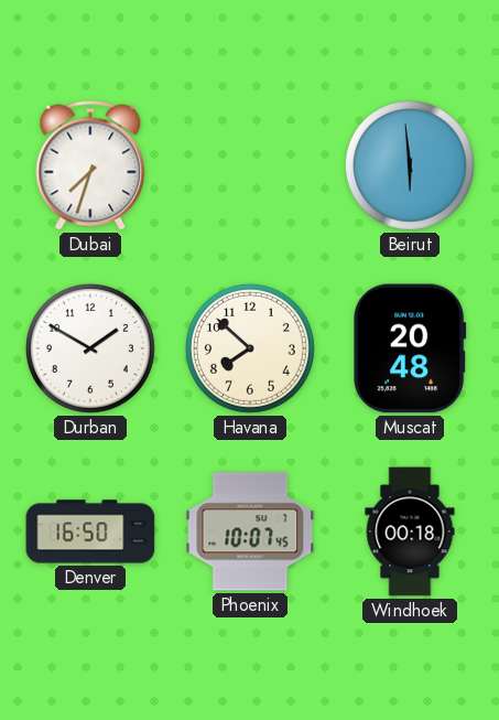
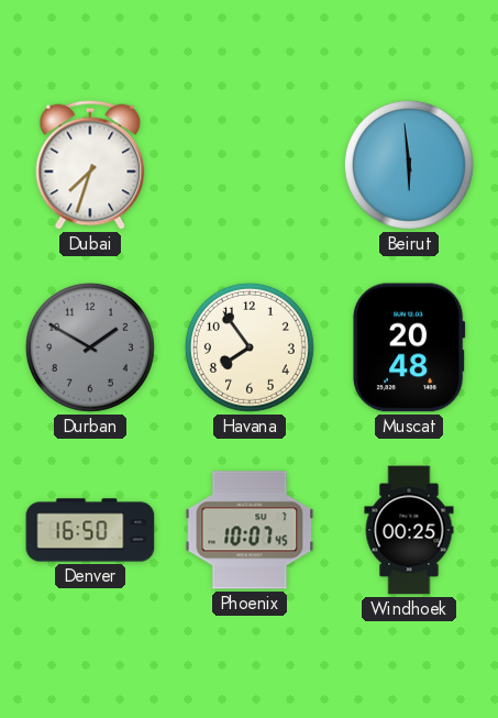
Durban dial: white -> grey (90, 347)
Havana: 7:52 -> 7:54 (250, 347)
Windhoek: 00:18 -> 00:25 (409, 530)
